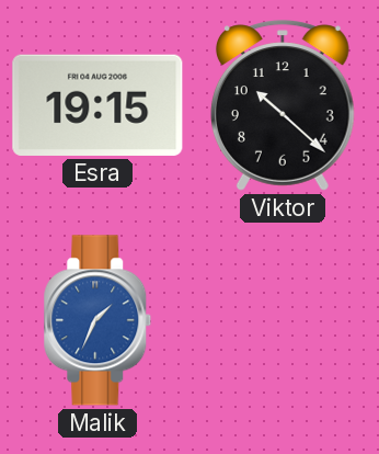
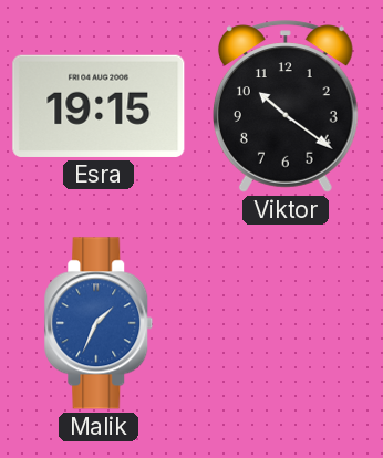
Viktor: 10:22 -> 10:21 (286, 106)
